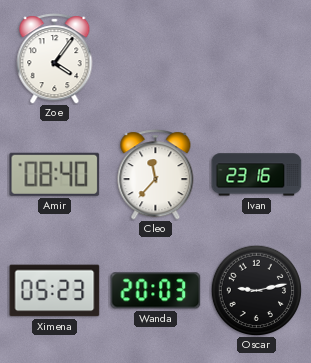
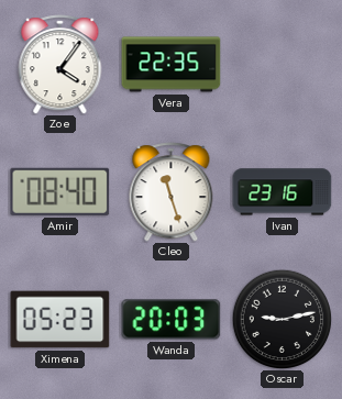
Vera: none -> 22:35 (172, 65)
Cleo: 11:37 -> 11:27 (172, 192)
